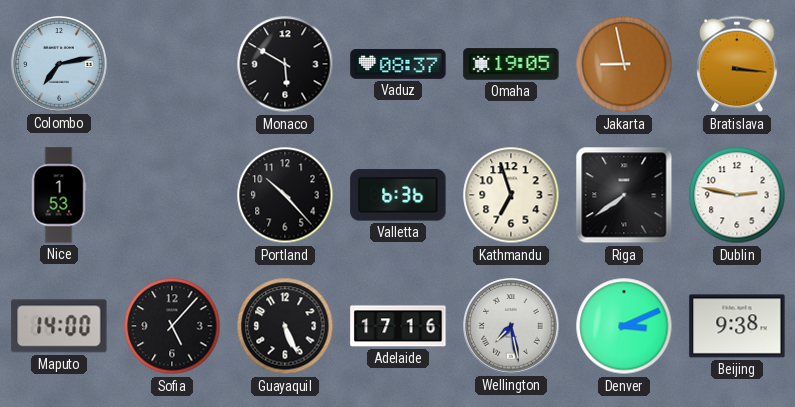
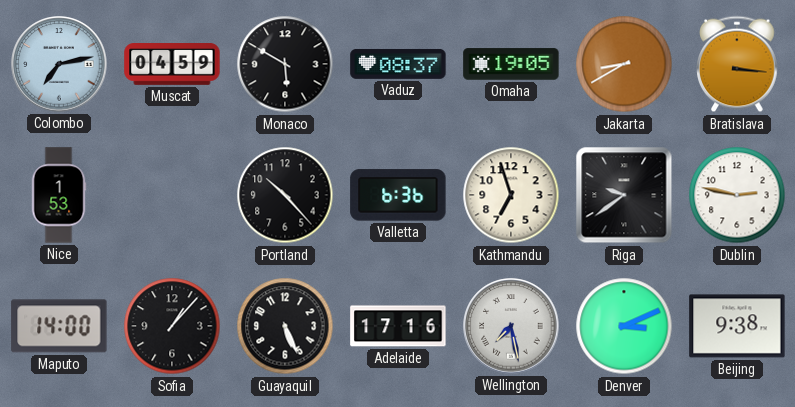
Muscat: none -> 04:59 (172, 64)
Jakarta: 8:58 -> 8:40 (624, 64)
Riga: 7:39 -> 9:39 (624, 195)
Sofia: 5:07 -> 1:07 (172, 326)
